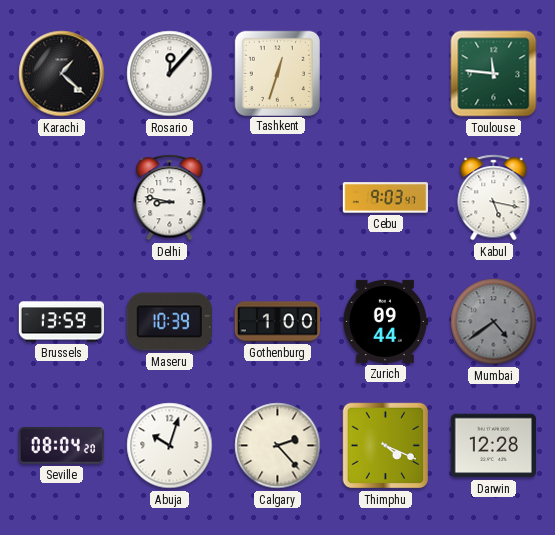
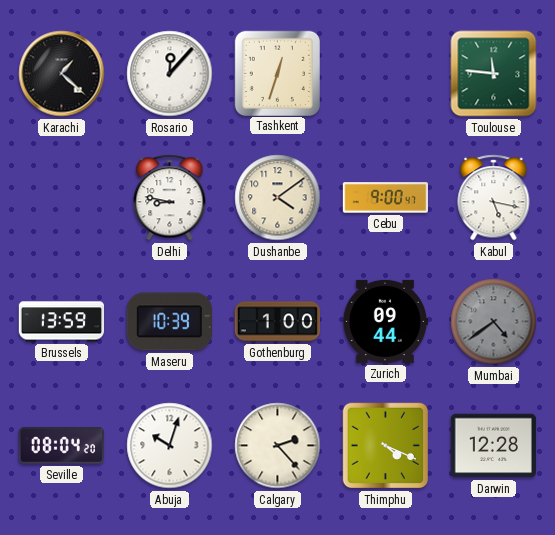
Dushanbe: none -> 4:09 (278, 198)
Cebu: 9:03 -> 9:00 (385, 198)
